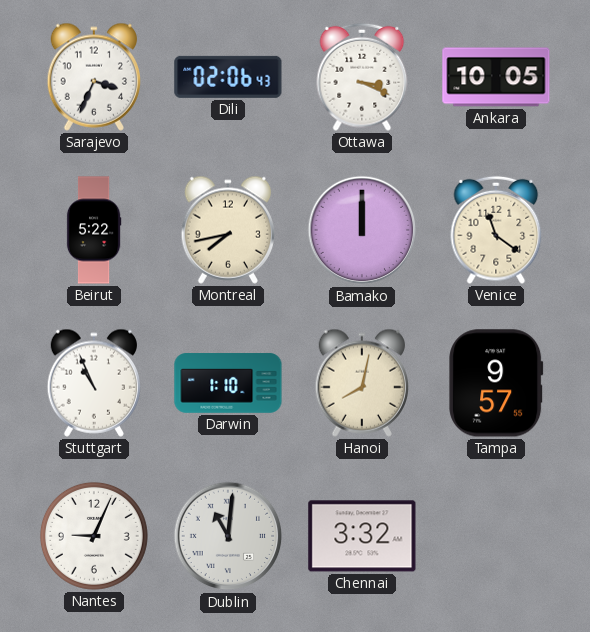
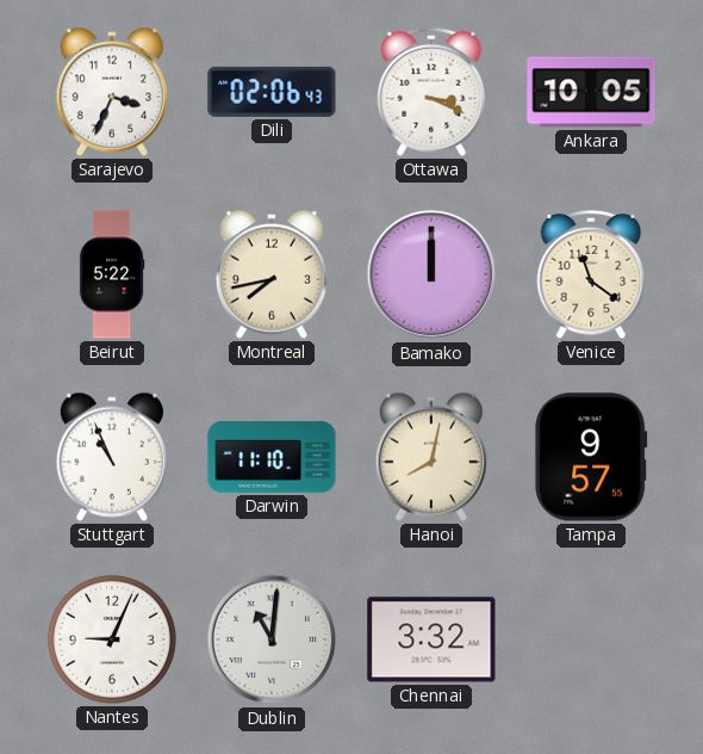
Darwin: 1:10 -> 11:10 (272, 457)
